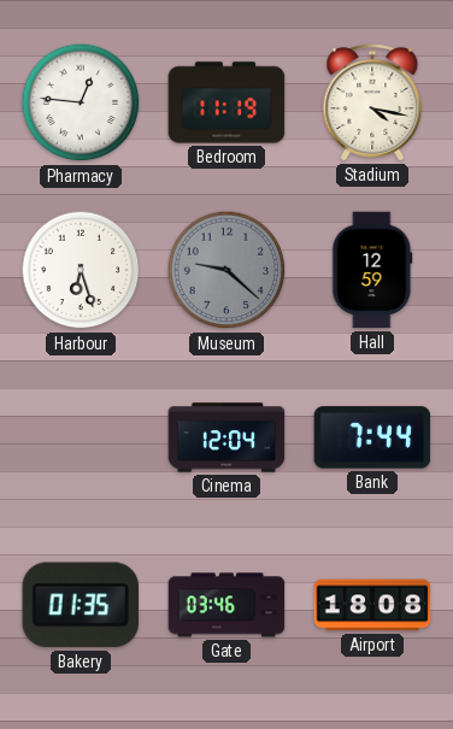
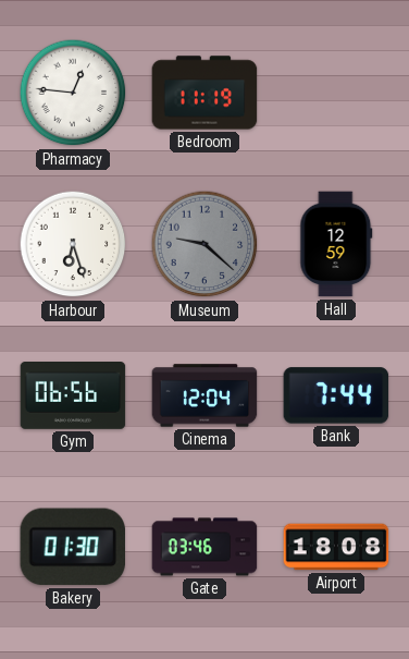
Stadium: 4:17 -> none (372, 102)
Gym: none -> 06:56 (73, 396)
Bakery: 01:35 -> 01:30 (72, 547)
